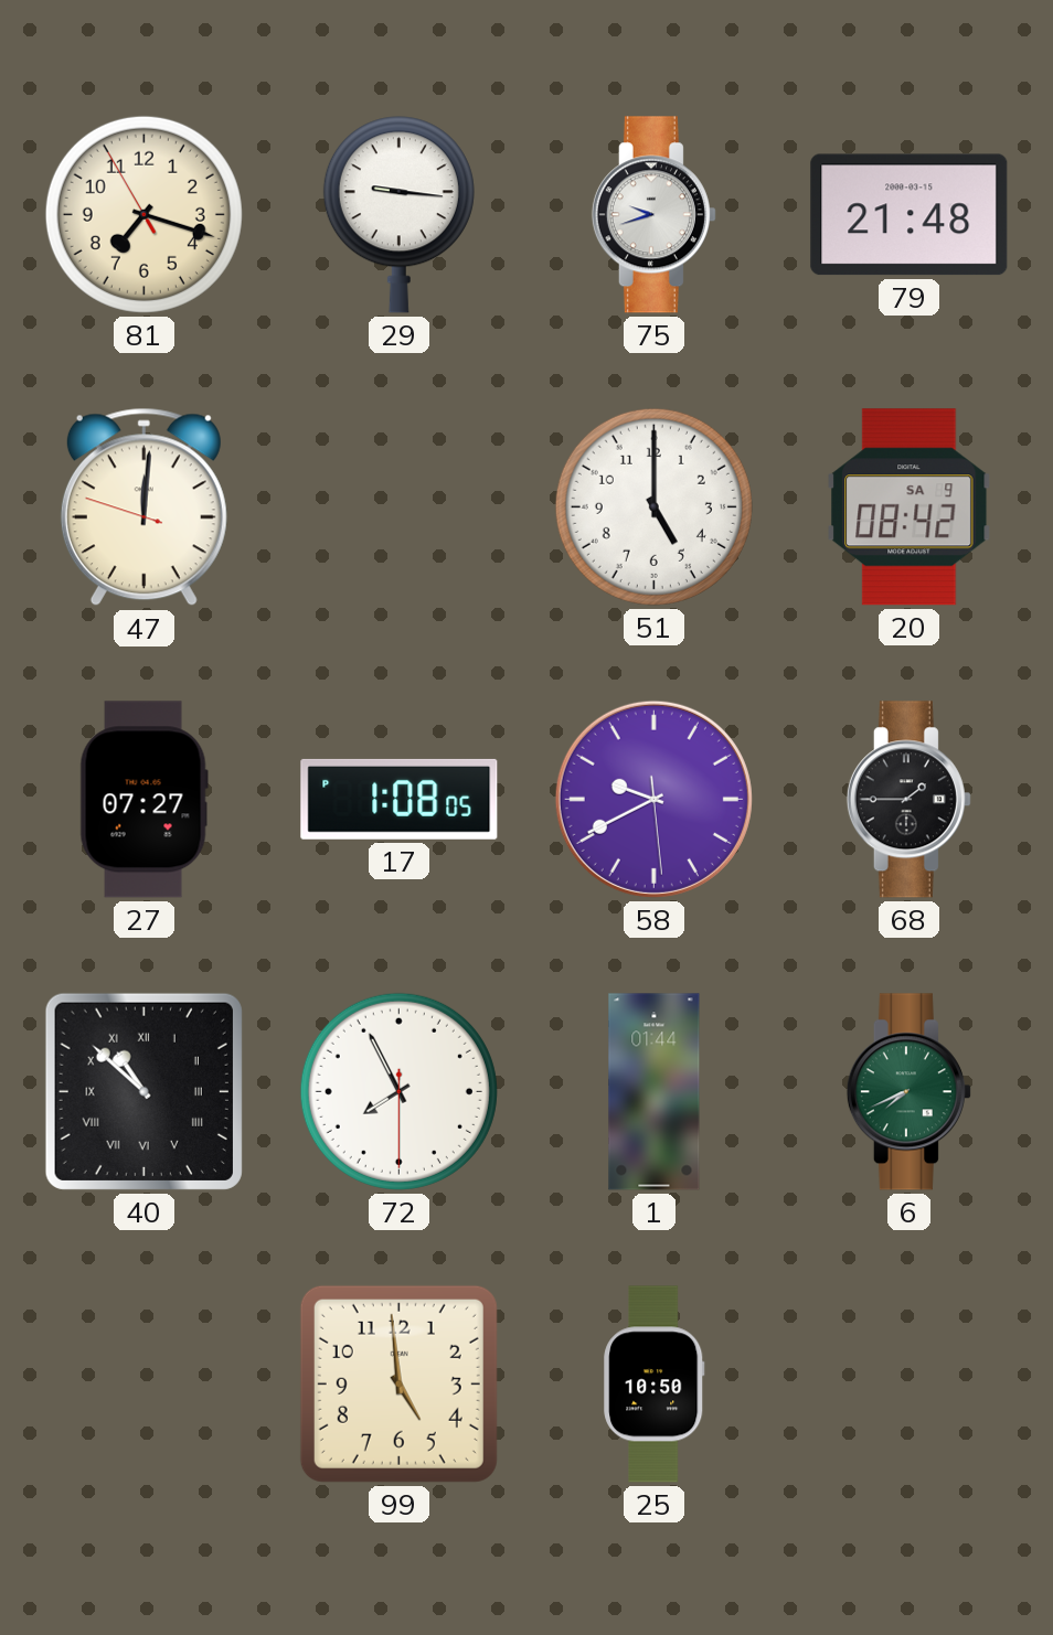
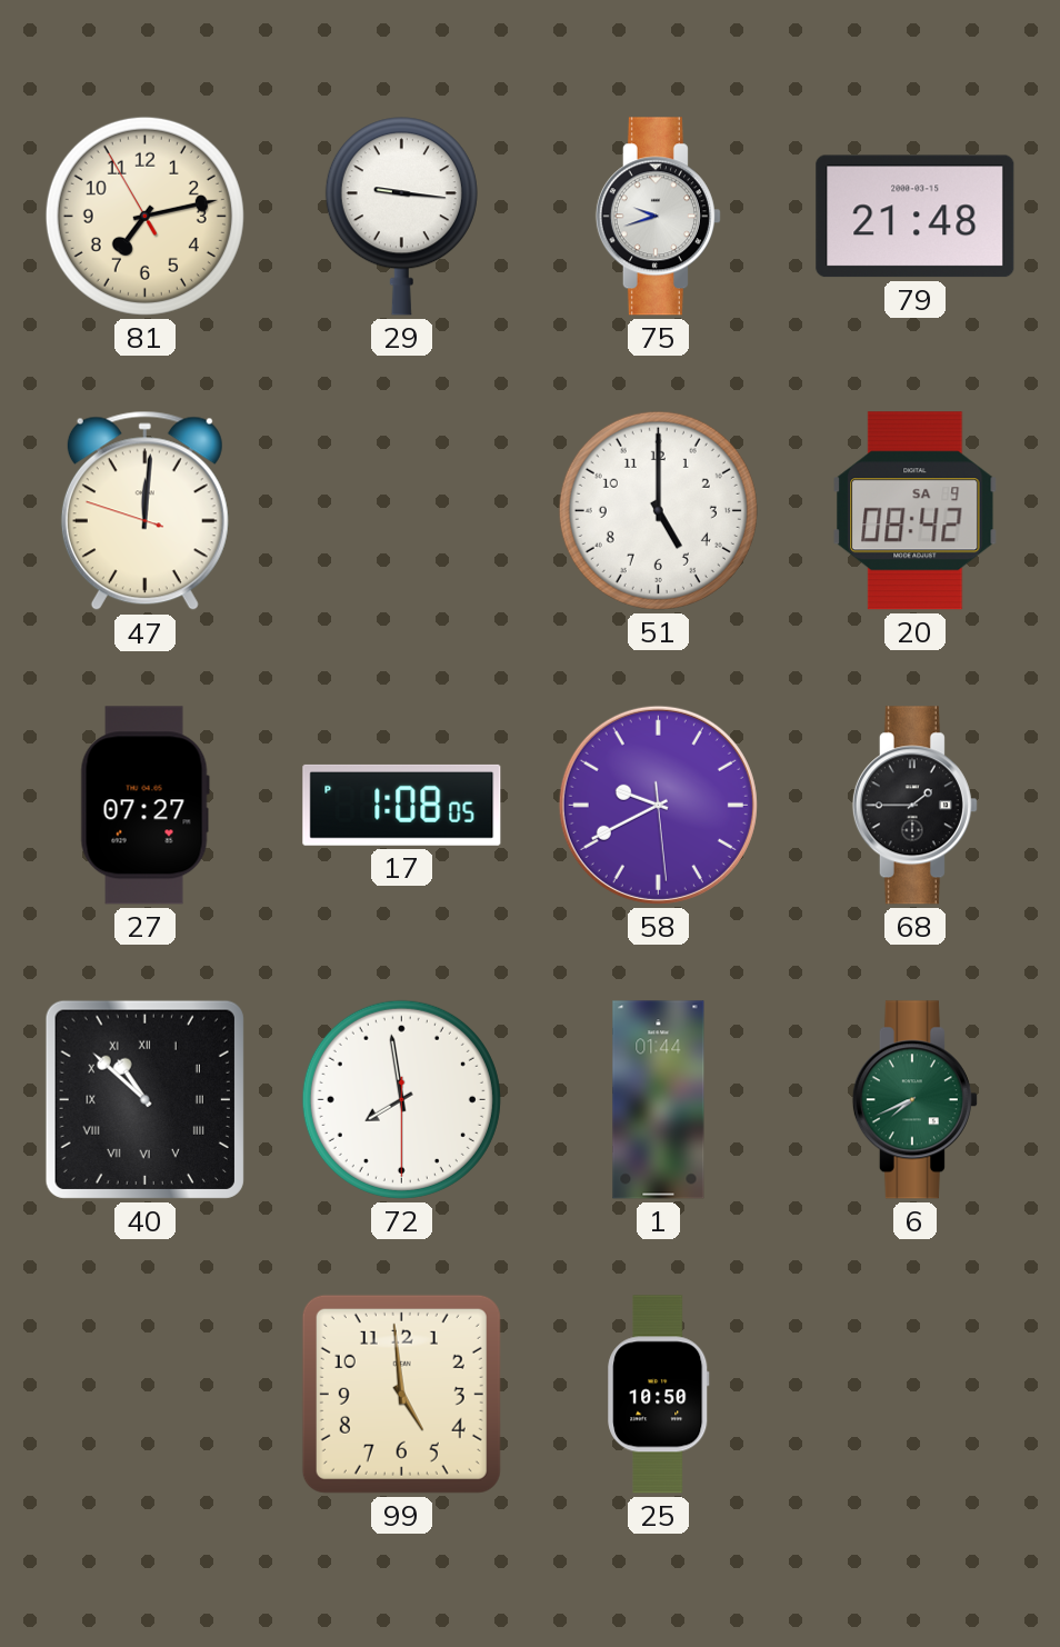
81: 7:17 -> 7:12 (144, 216)
72: 7:55 -> 7:58 (401, 1099)
